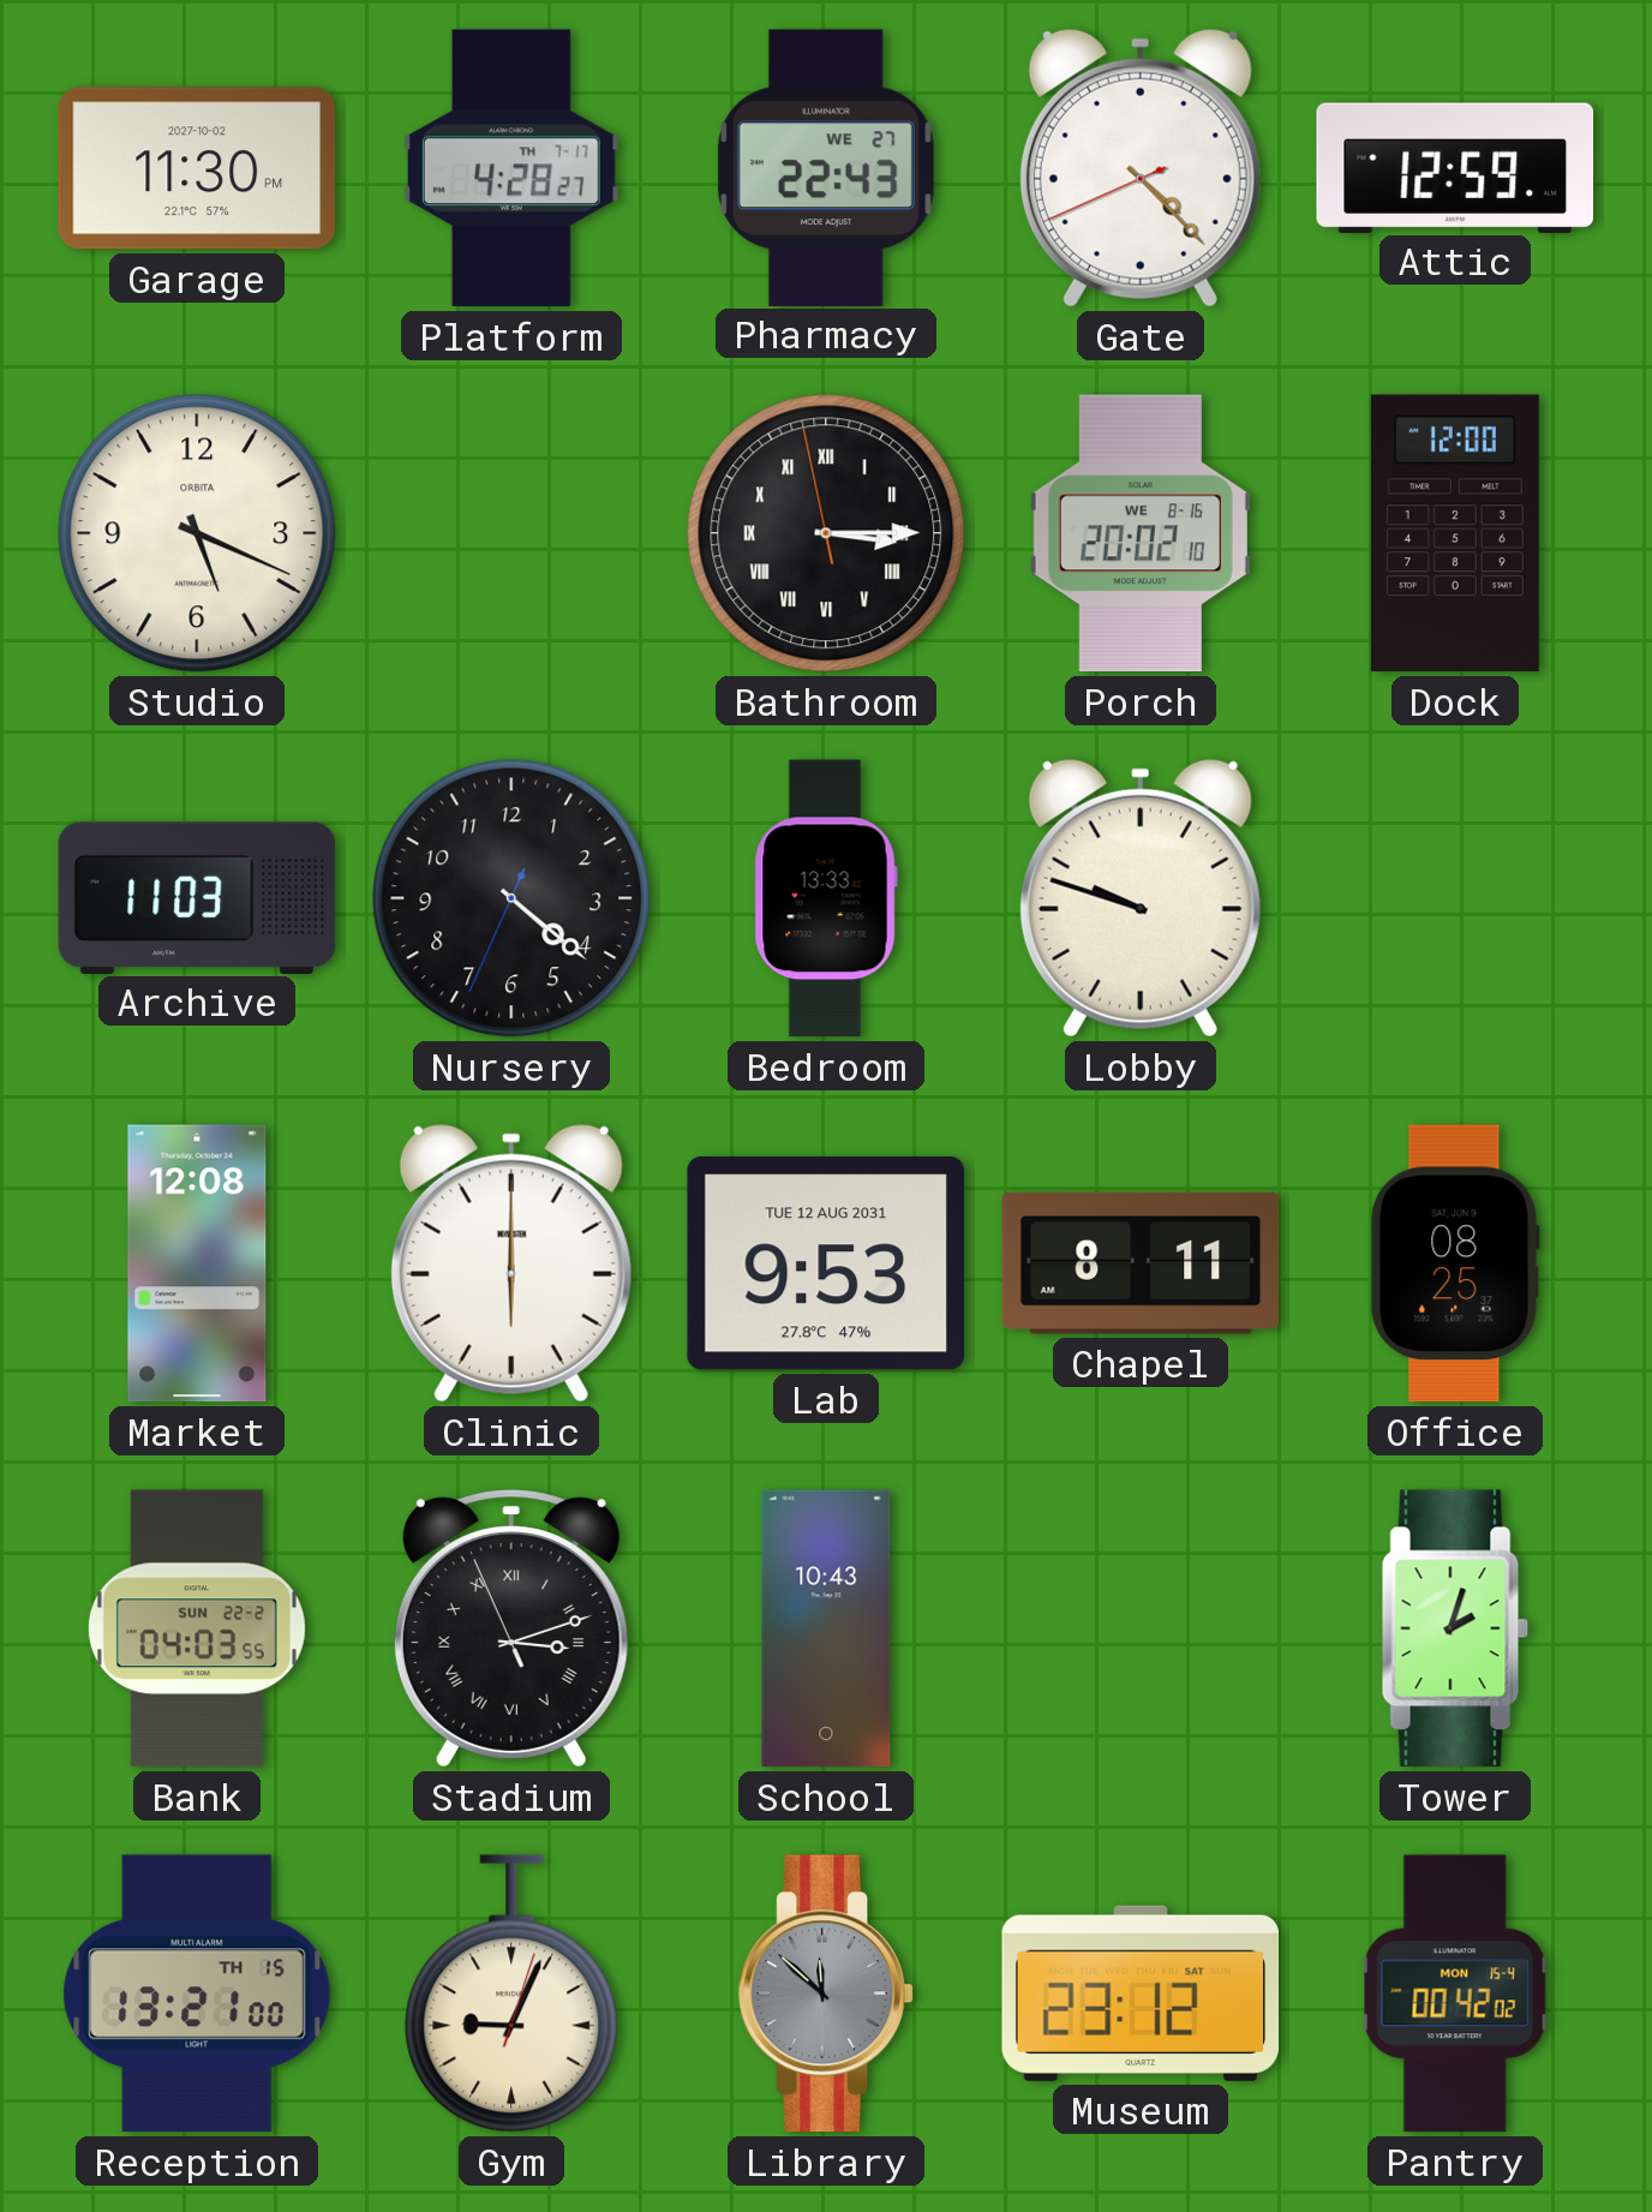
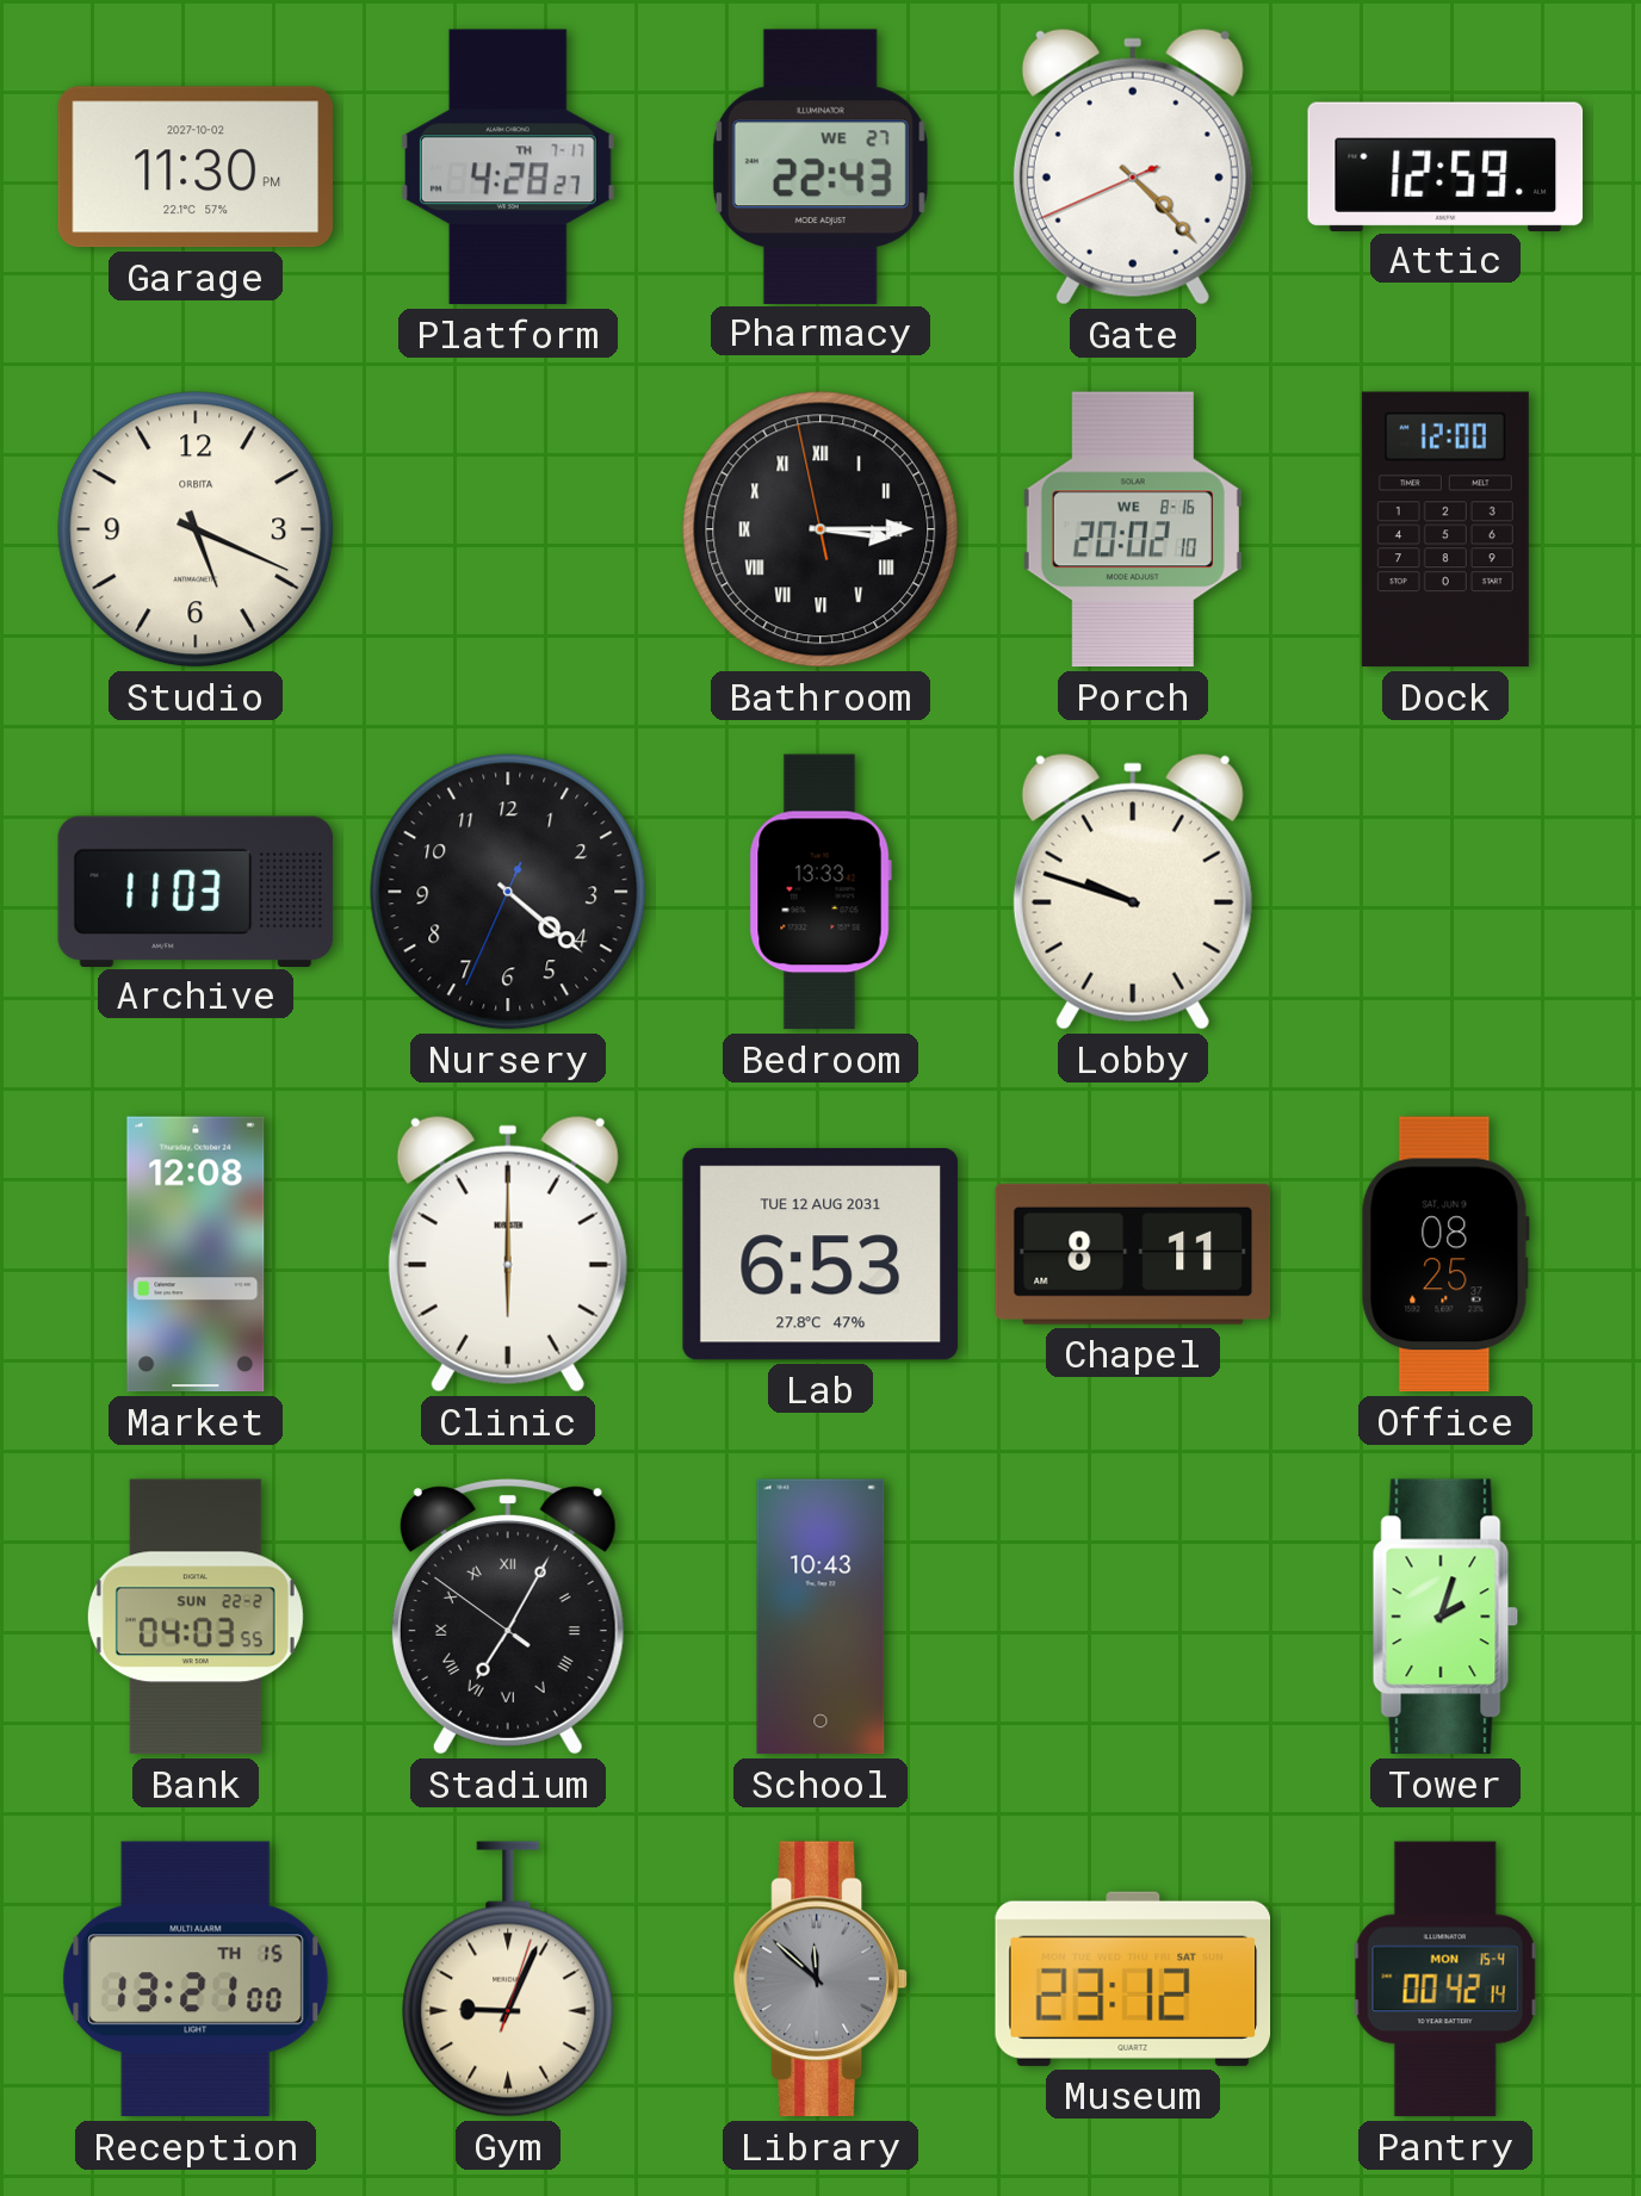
Lab: 9:53 -> 6:53 (820, 1254)
Stadium: 3:11 -> 7:04 (508, 1617)
Pantry: 00:42:02 -> 00:42:14 (1445, 1979)
